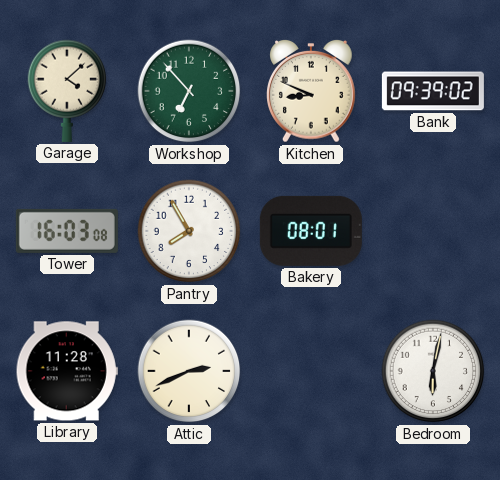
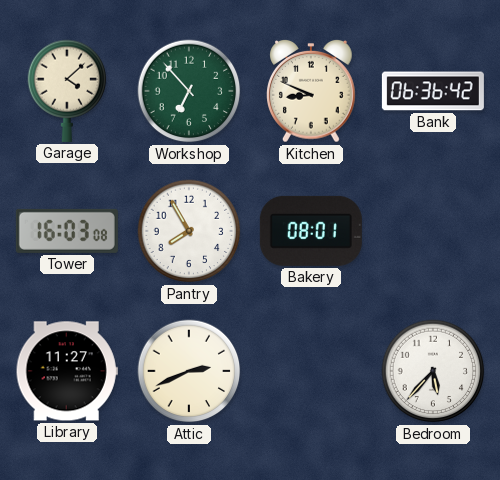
Bank: 09:39 -> 06:36 (433, 91)
Library: 11:28 -> 11:27 (67, 371)
Bedroom: 6:02 -> 5:37 (433, 371)
